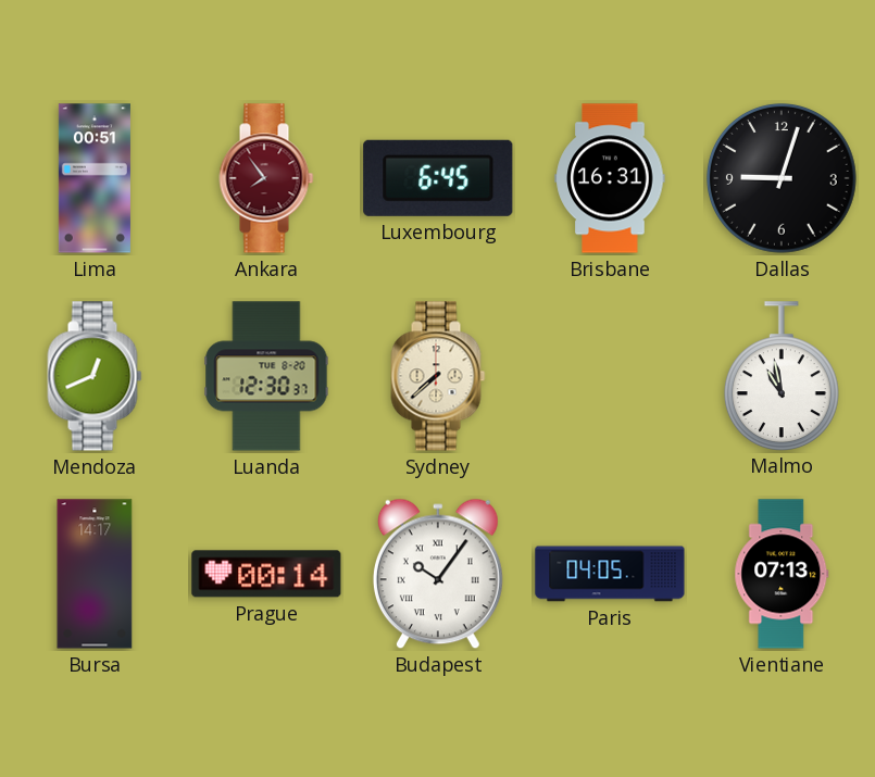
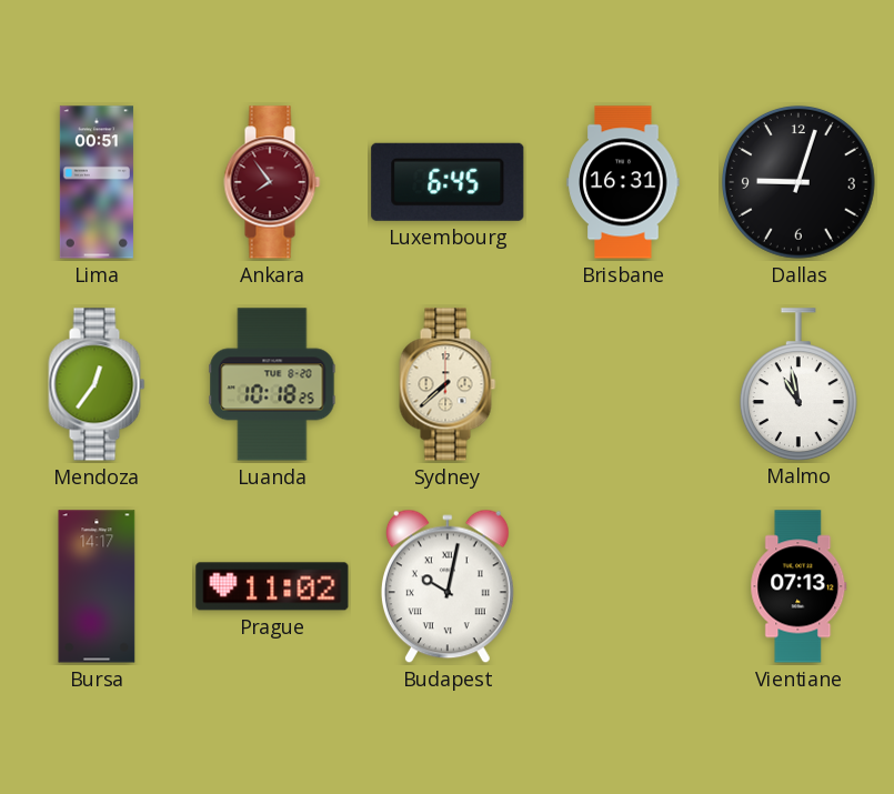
Mendoza: 12:41 -> 12:36 (97, 384)
Luanda: 12:30 -> 10:18 (272, 384)
Prague: 00:14 -> 11:02 (272, 586)
Budapest: 10:06 -> 10:02 (448, 586)
Paris: 04:05 -> none (610, 574)
